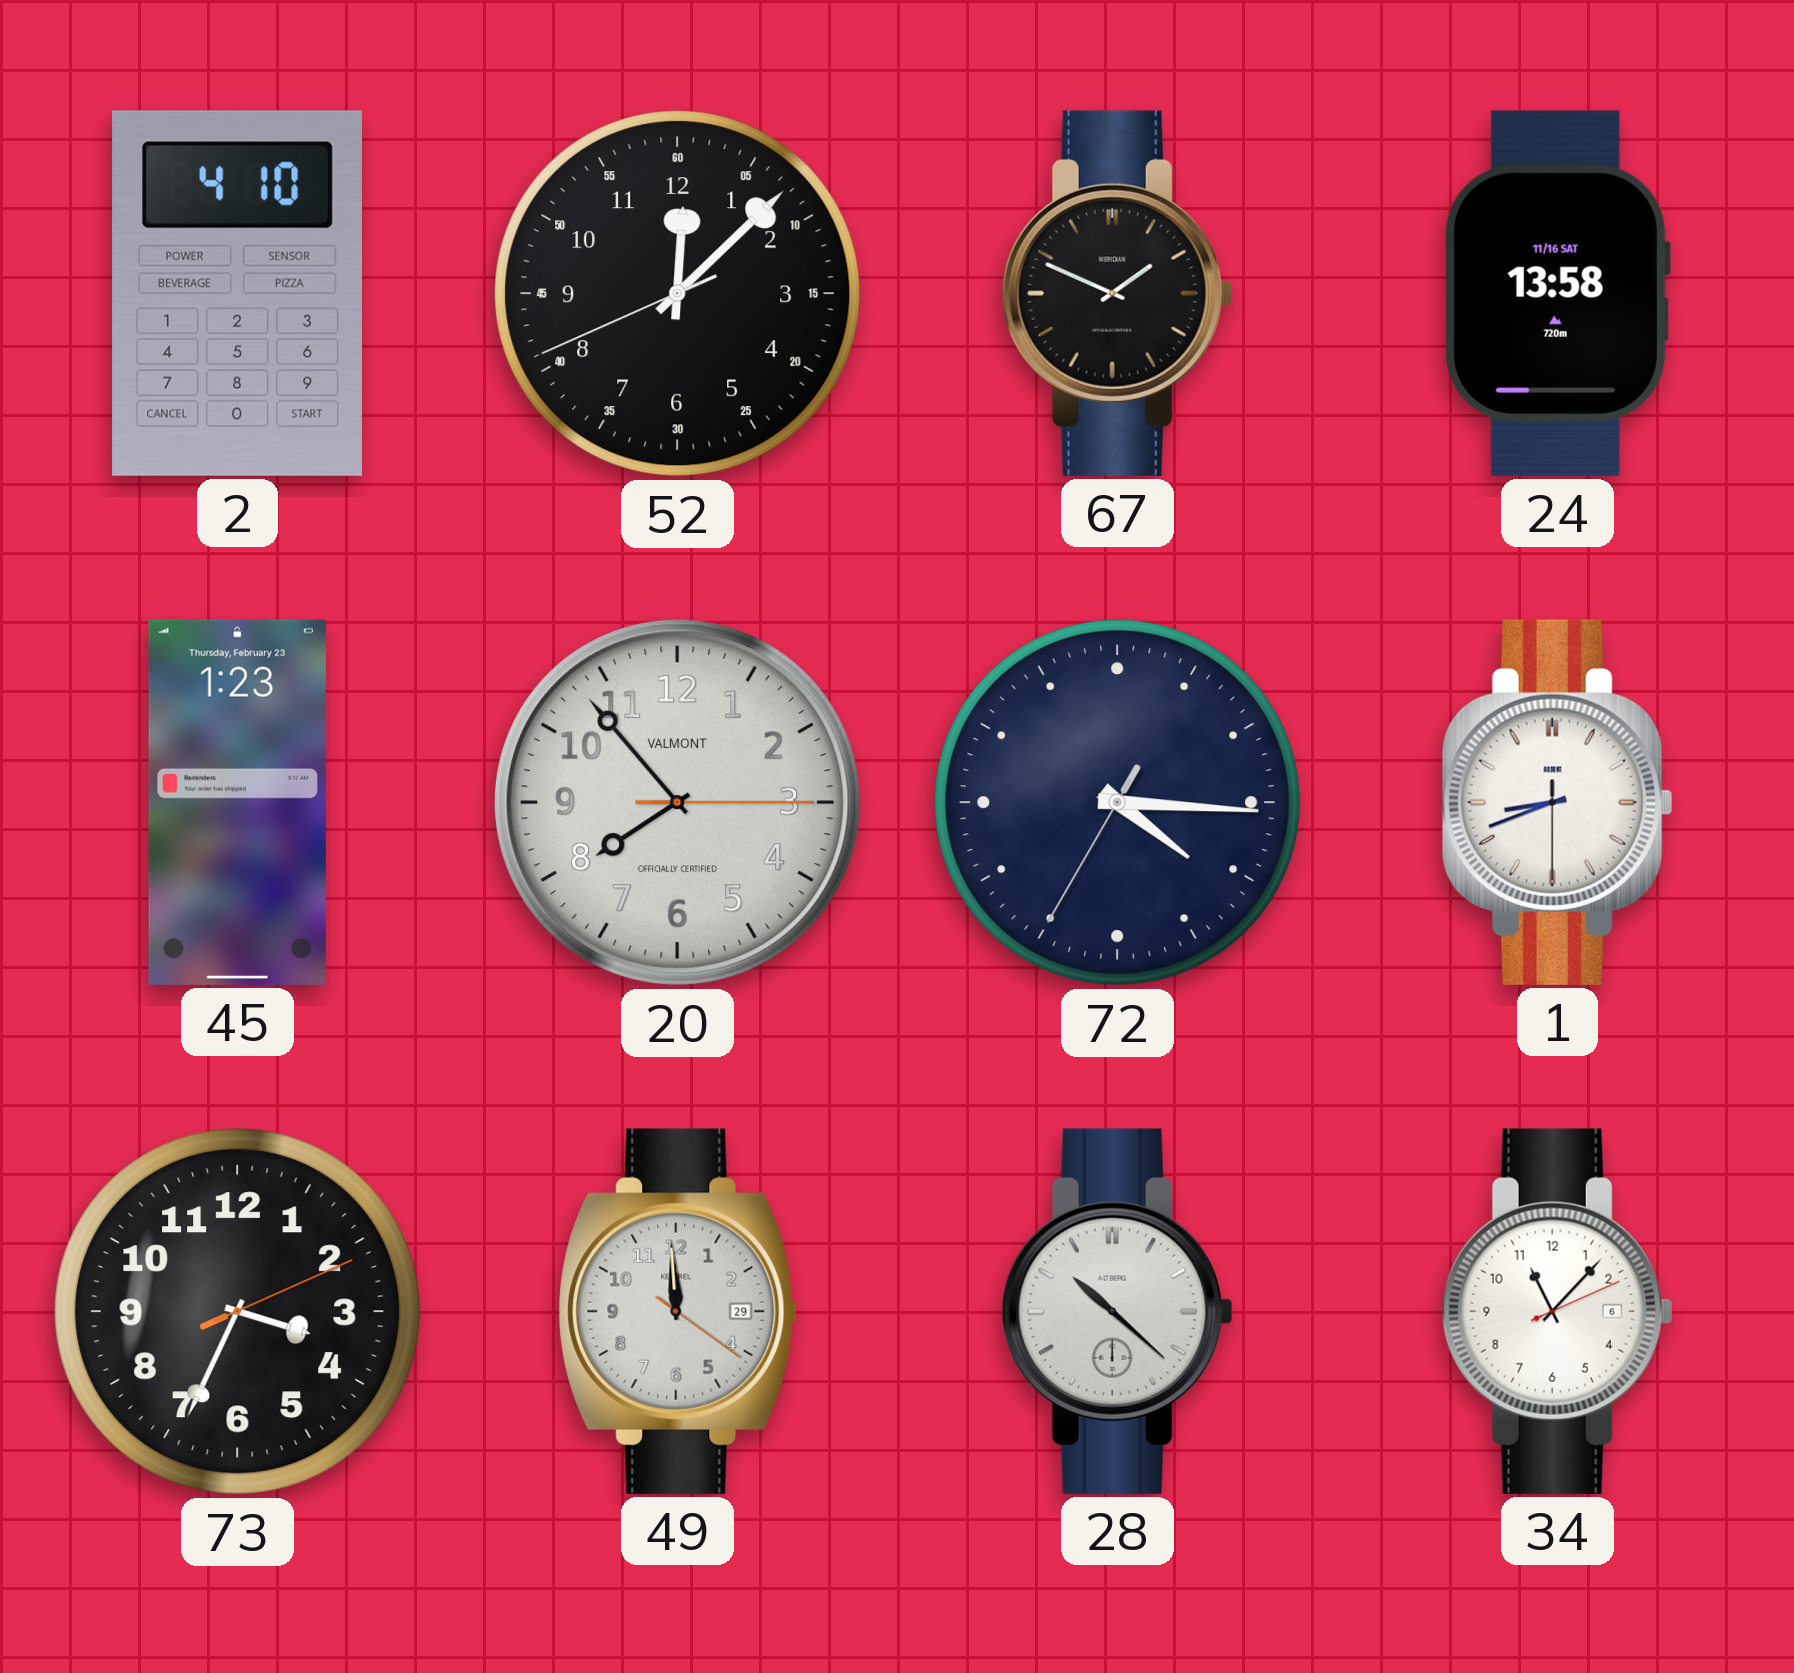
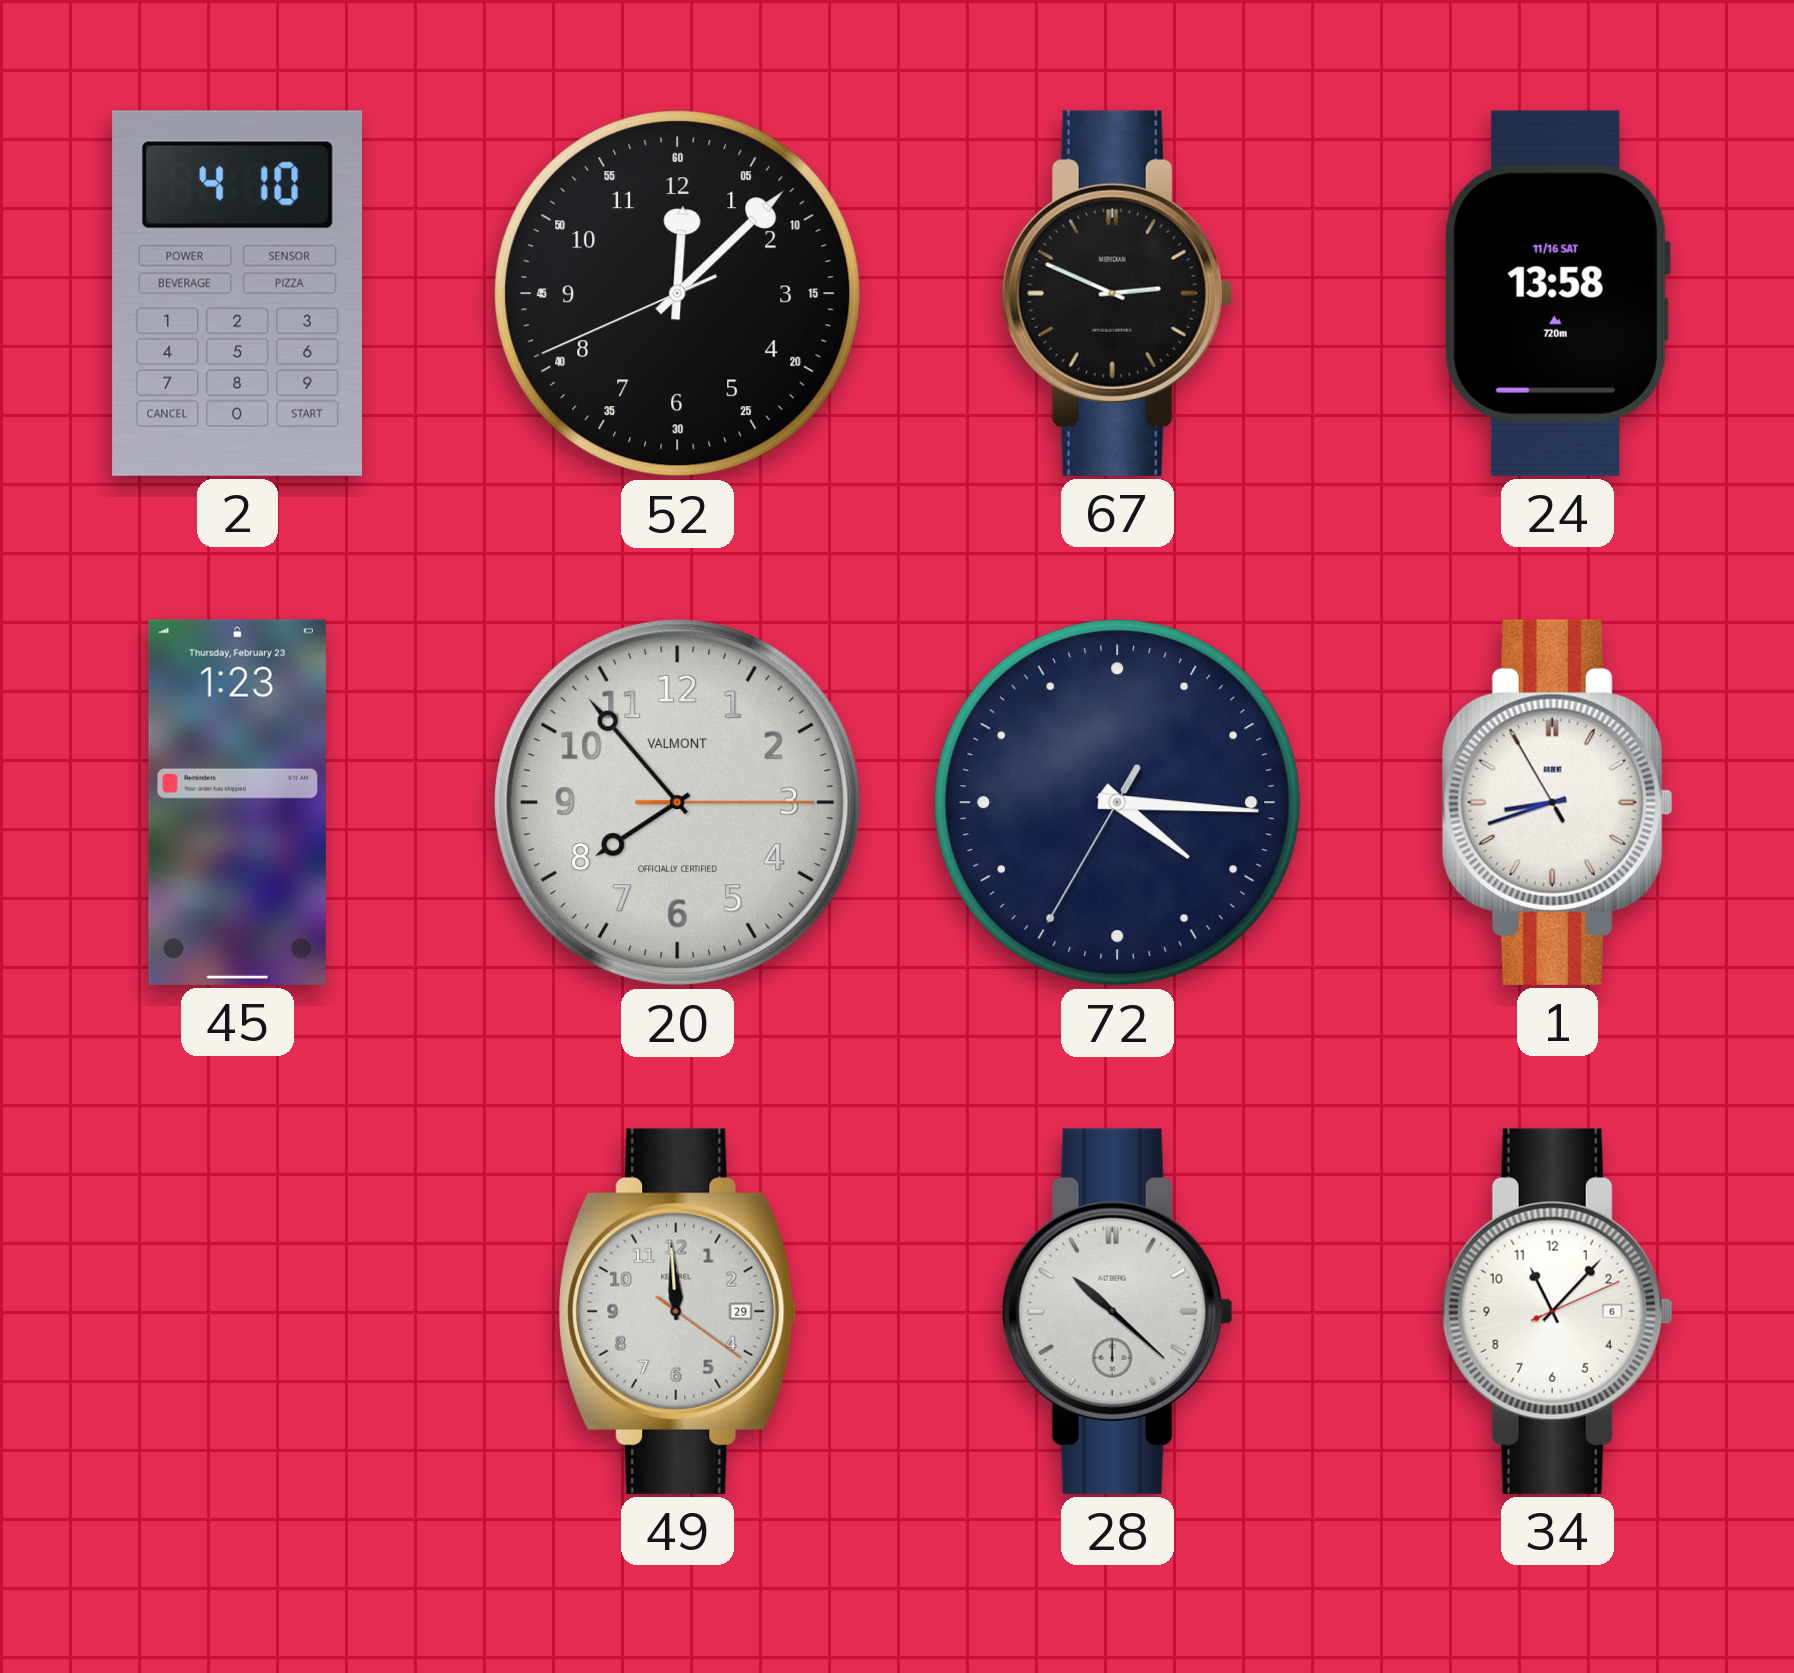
67: 1:49 -> 2:49 (1117, 293)
1: 8:41:30 -> 8:41:55 (1557, 802)
73: 3:34 -> none (238, 1312)
